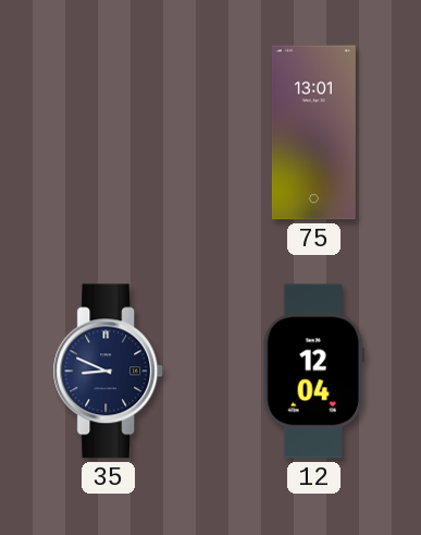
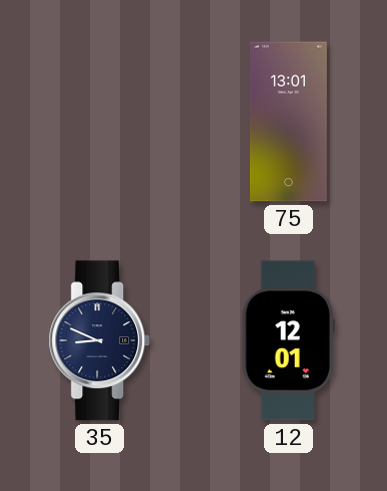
12: 12:04 -> 12:01 (288, 341)
